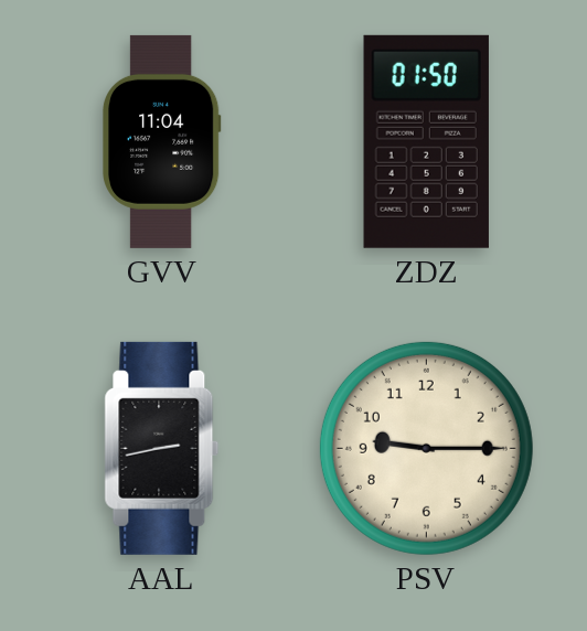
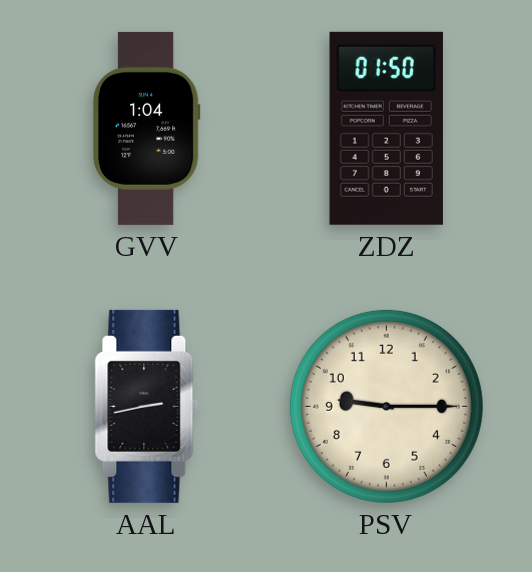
GVV: 11:04 -> 1:04 (146, 128)
